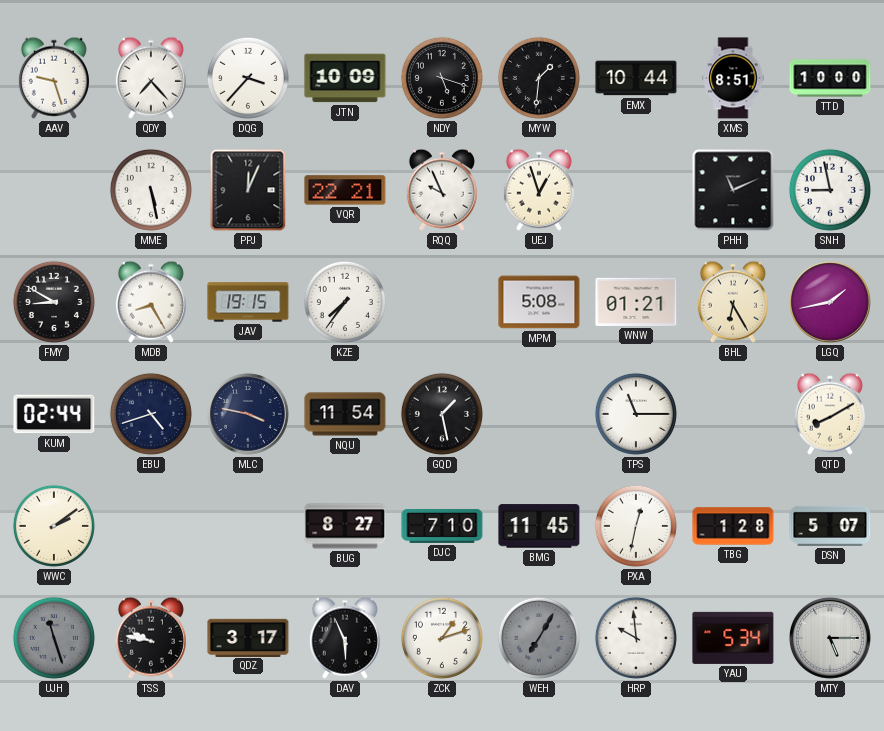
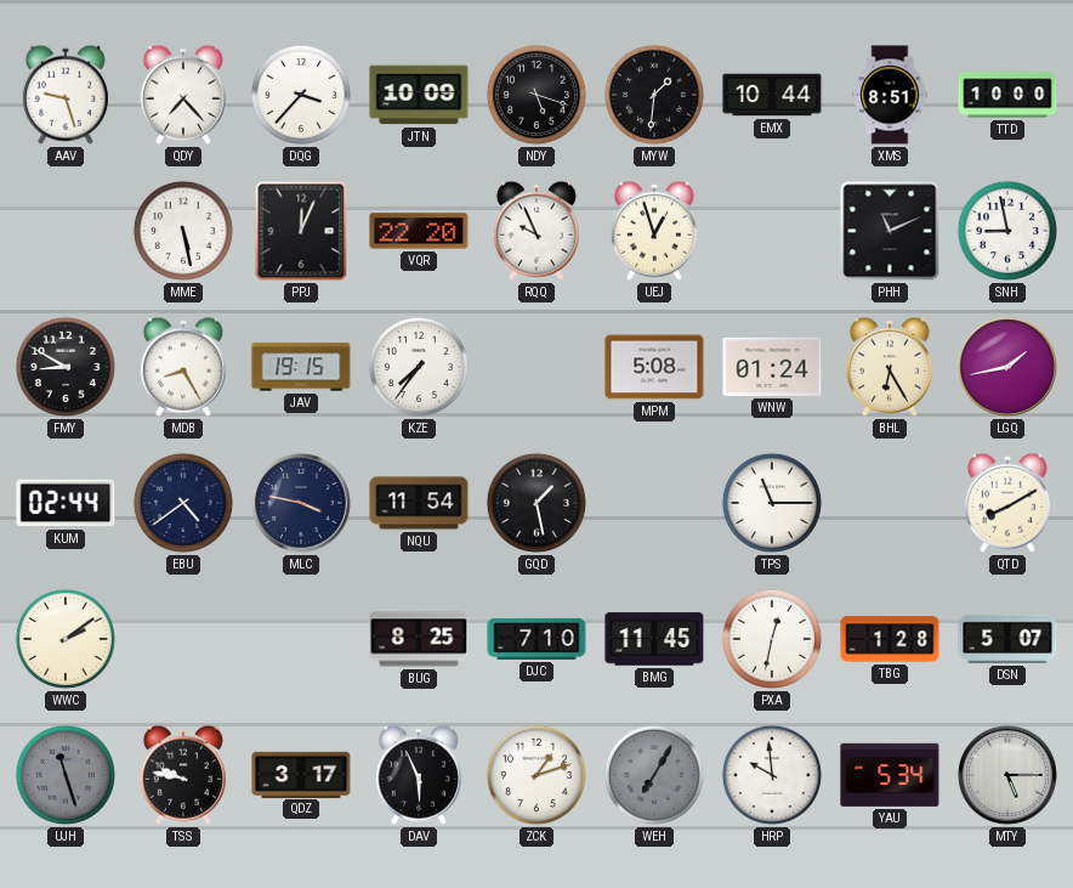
VQR: 22:21 -> 22:20 (419, 231)
WNW: 01:21 -> 01:24 (772, 367)
EBU: 4:42 -> 4:39 (183, 503)
BUG: 8:27 -> 8:25 (419, 639)
